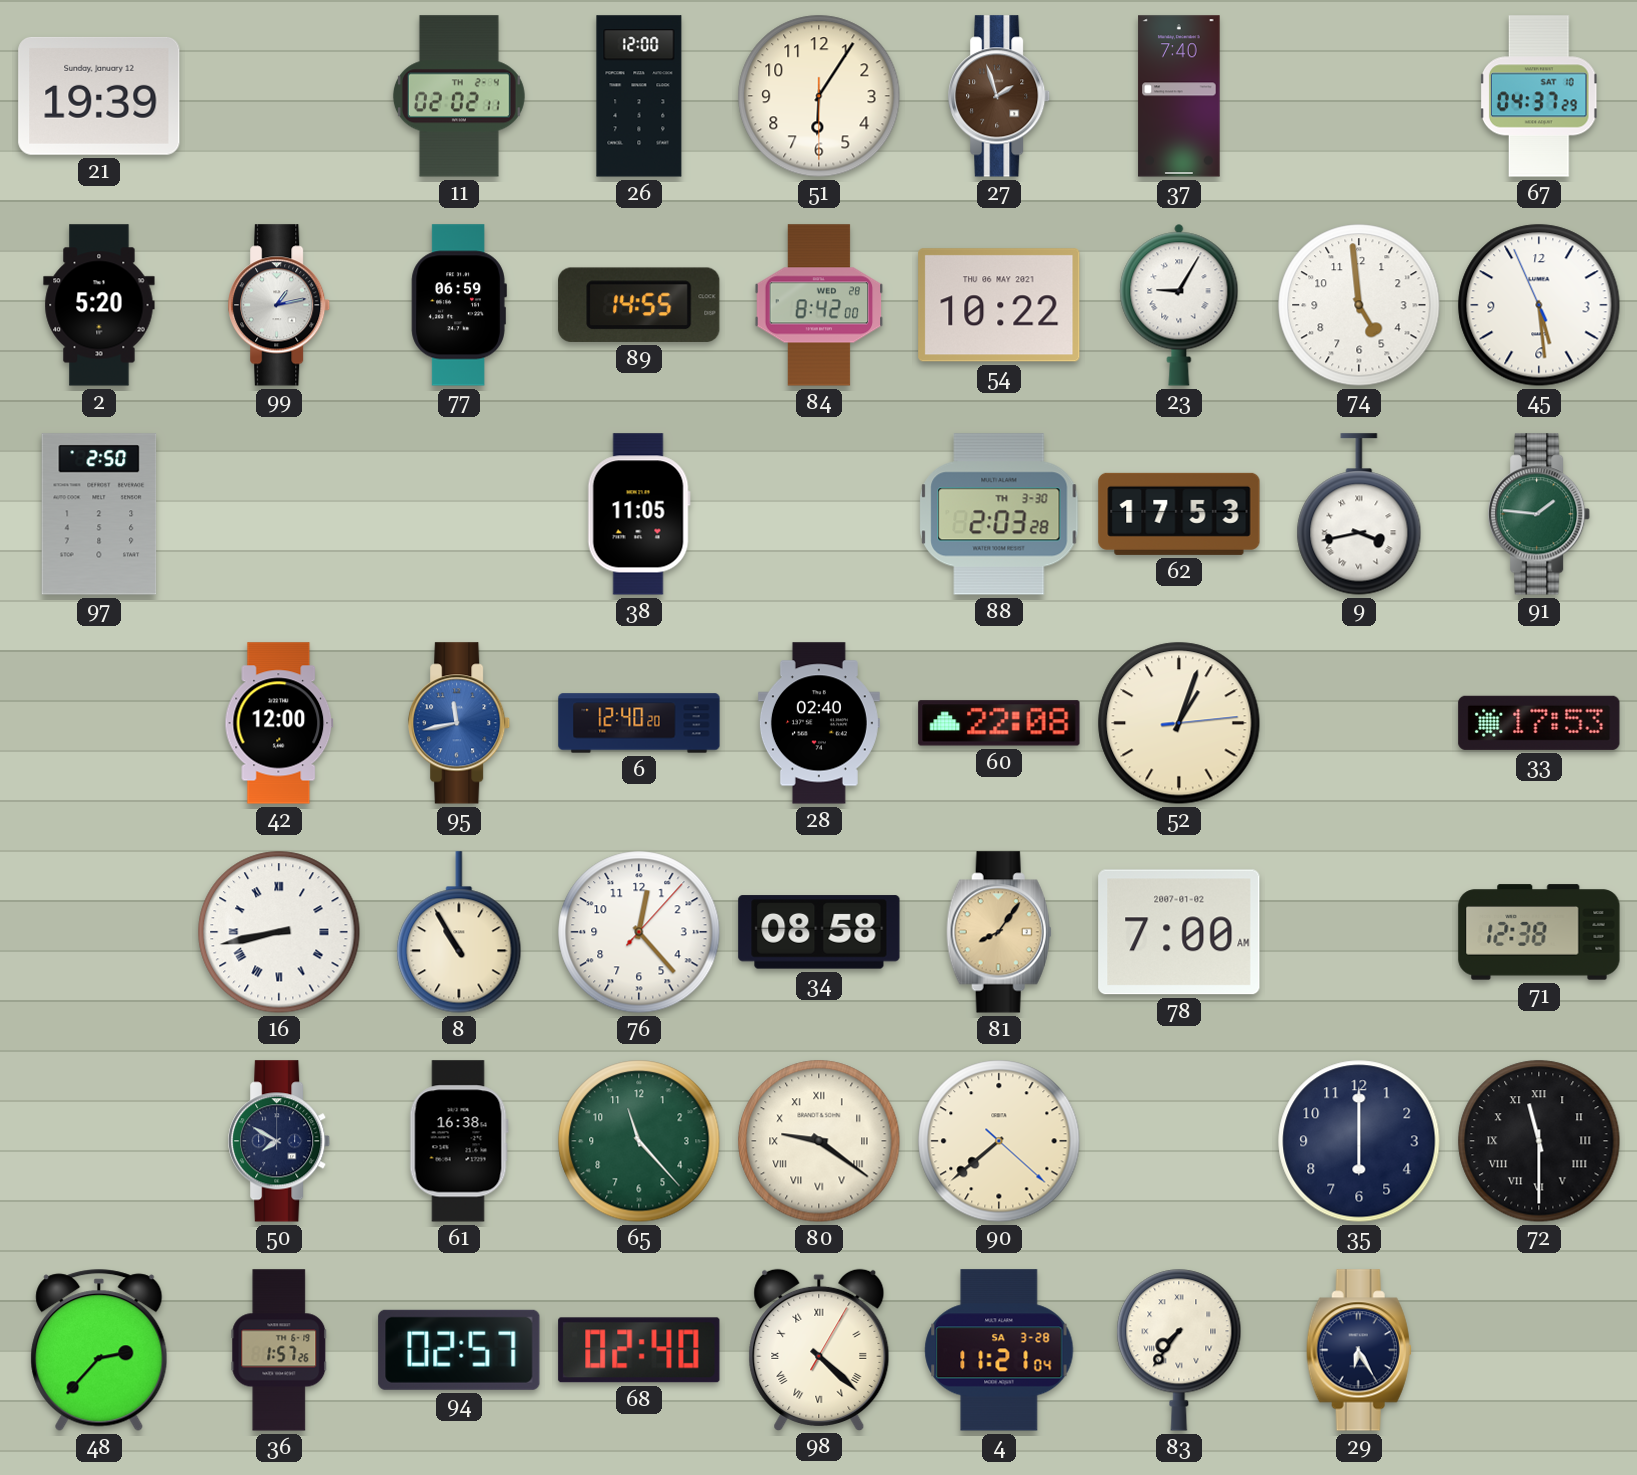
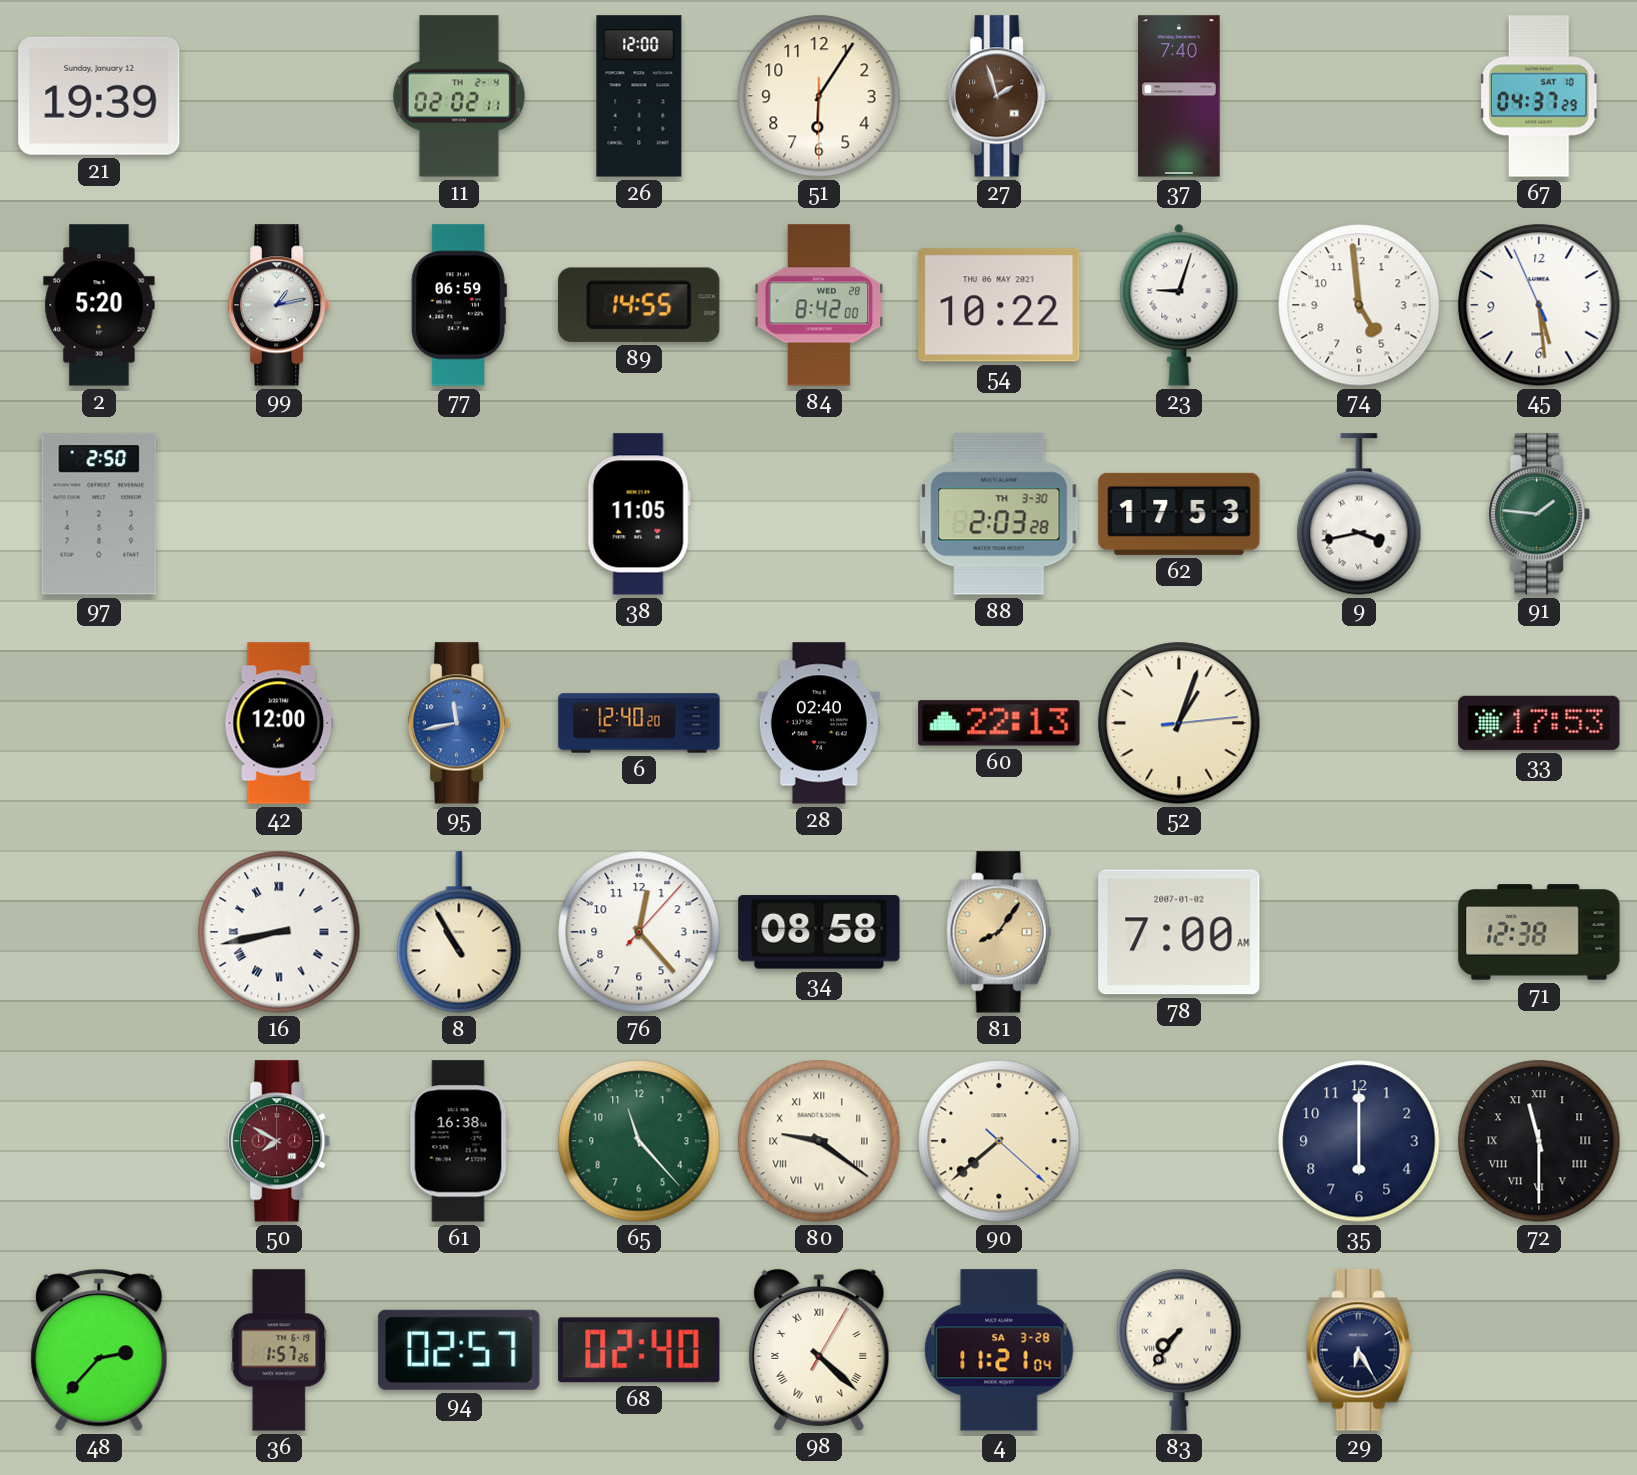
23: 9:05 -> 9:03 (1179, 305)
60: 22:08 -> 22:13 (999, 723)
50 dial: navy -> burgundy (280, 1141)
